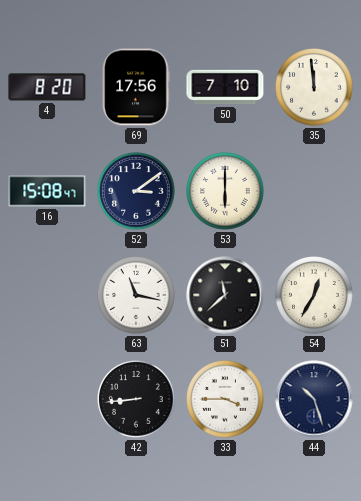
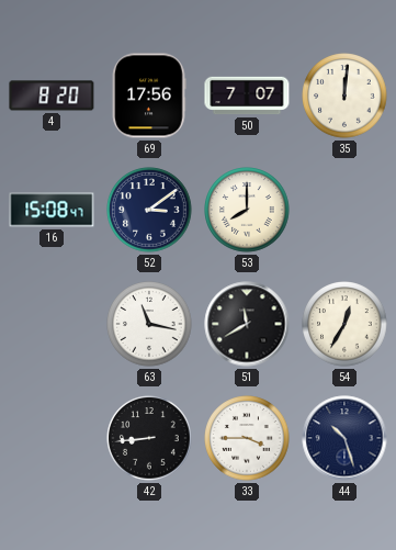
50: 7:10 -> 7:07 (247, 96)
35: 11:59 -> 12:01 (344, 96)
53: 6:00 -> 8:00 (247, 210)
51: 11:38 -> 11:40 (247, 324)
